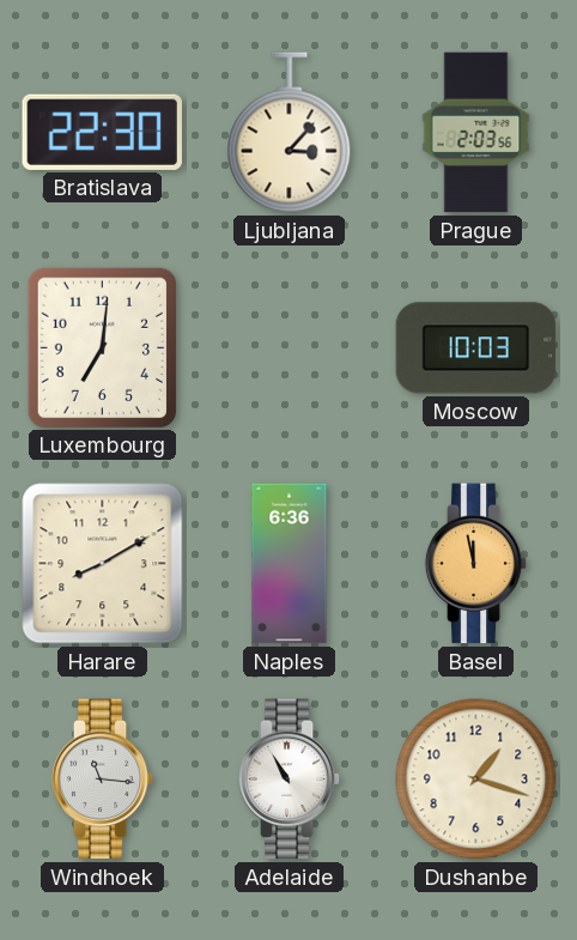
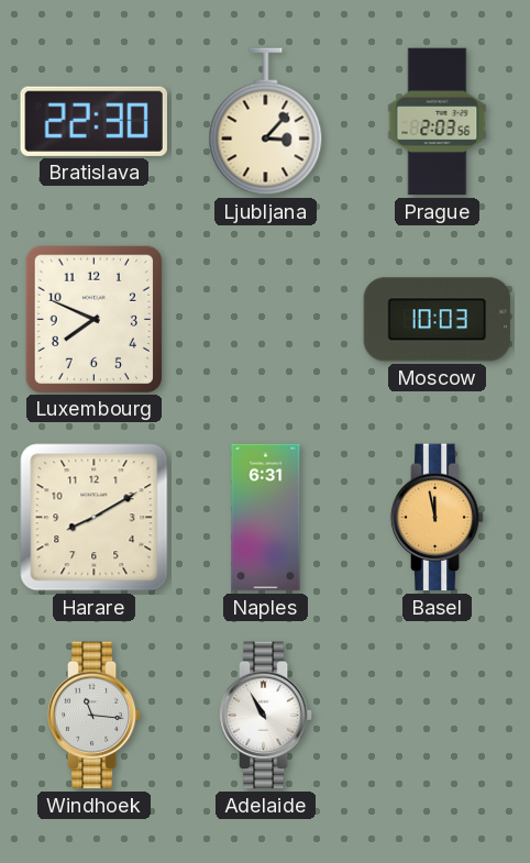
Luxembourg: 7:01 -> 7:49 (93, 319)
Naples: 6:36 -> 6:31 (266, 518)
Dushanbe: 1:18 -> none (476, 780)
